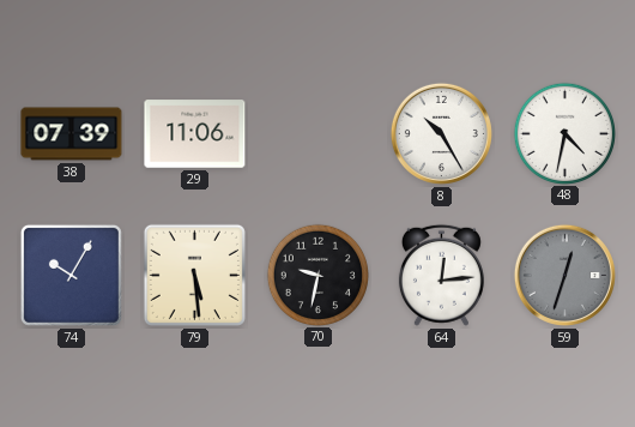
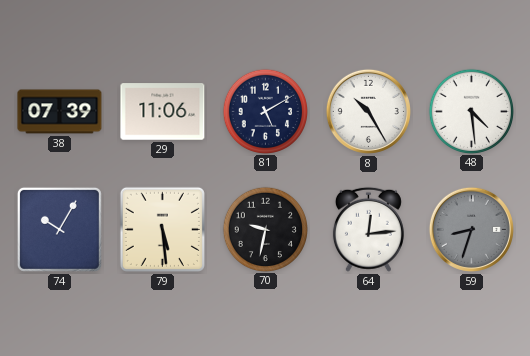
81: none -> 5:10 (265, 111)
48: 4:32 -> 4:29 (471, 111)
59: 12:33 -> 8:33 (471, 229)
